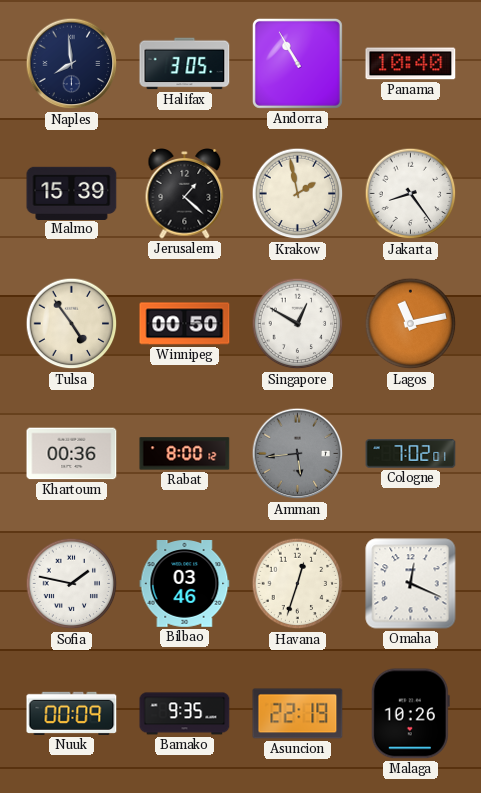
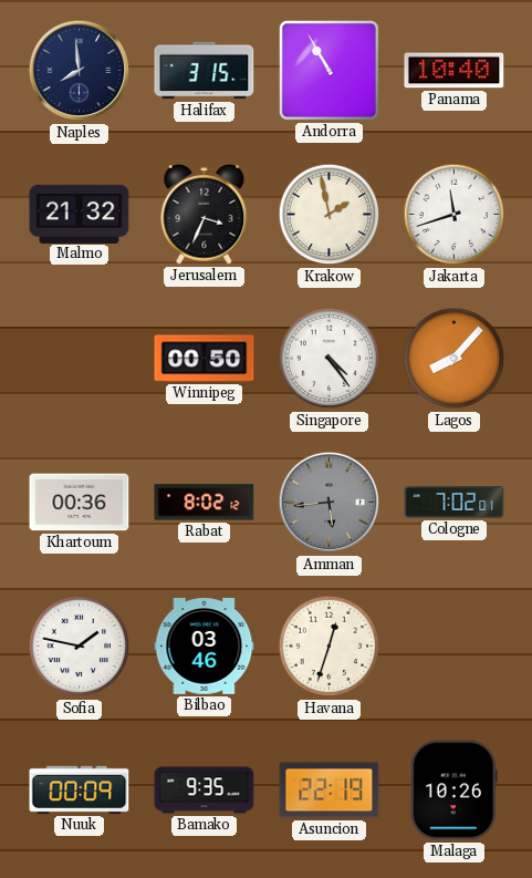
Halifax: 3:05 -> 3:15 (205, 71)
Malmo: 15:39 -> 21:32 (80, 214)
Jerusalem: 1:22 -> 3:34 (205, 215)
Jakarta: 8:24 -> 11:42 (455, 215)
Tulsa: 4:54 -> none (72, 324)
Singapore: 12:50 -> 4:24 (330, 359)
Lagos: 11:13 -> 8:07 (455, 359)
Rabat: 8:00 -> 8:02 (205, 503)
Omaha: 12:19 -> none (411, 584)
